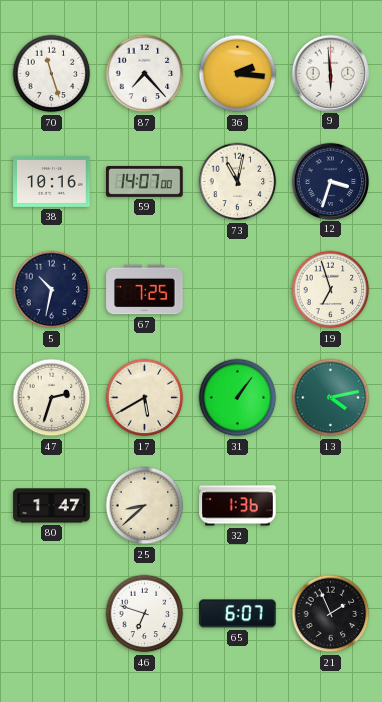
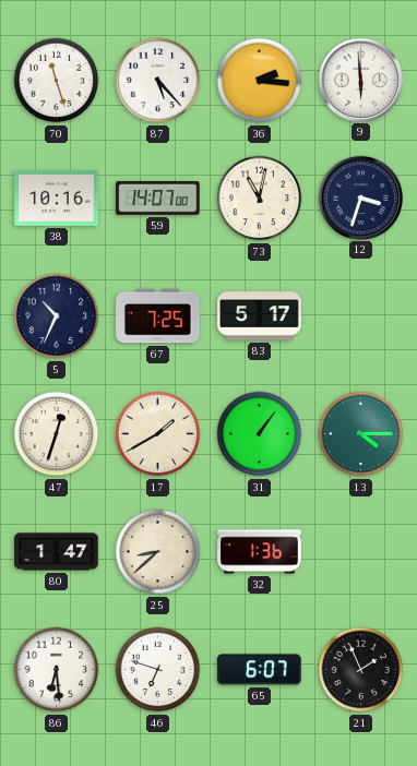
87: 7:23 -> 5:23 (158, 81)
5: 10:32 -> 10:34 (57, 316)
83: none -> 5:17 (260, 316)
19: 6:57 -> none (331, 290)
47: 2:33 -> 12:33 (57, 434)
17: 5:40 -> 1:40 (158, 434)
13: 4:13 -> 4:15 (361, 434)
86: none -> 6:29 (57, 670)
